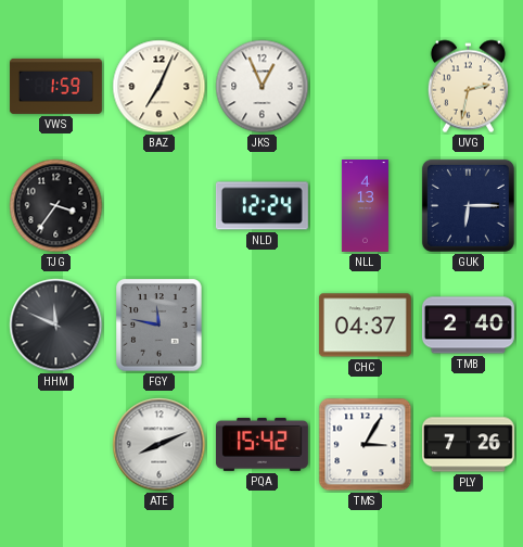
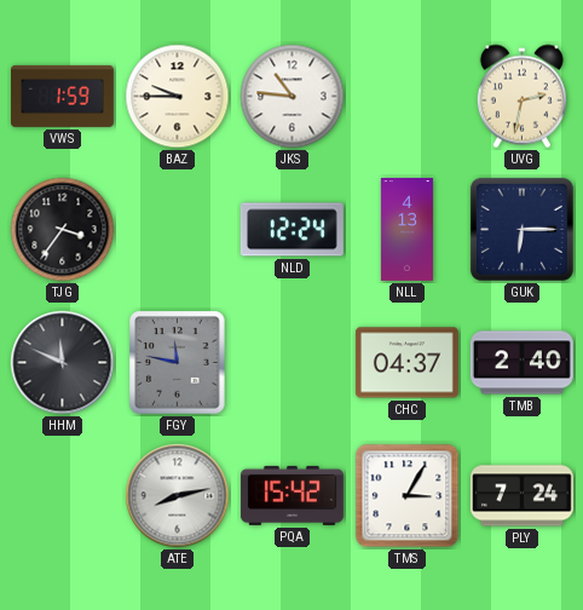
BAZ: 7:04 -> 9:45 (178, 97)
JKS: 12:56 -> 10:46 (293, 97)
ATE: 8:11 -> 8:13 (178, 496)
PLY: 7:26 -> 7:24 (521, 496)
